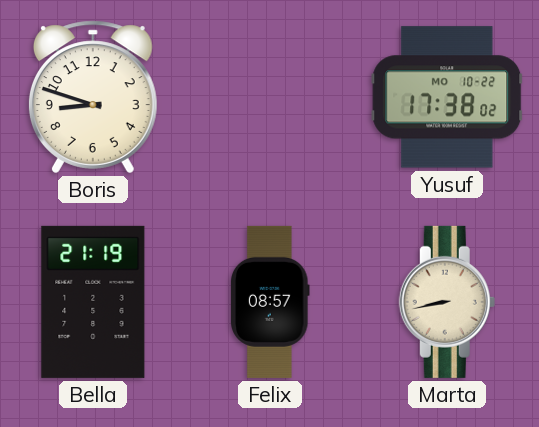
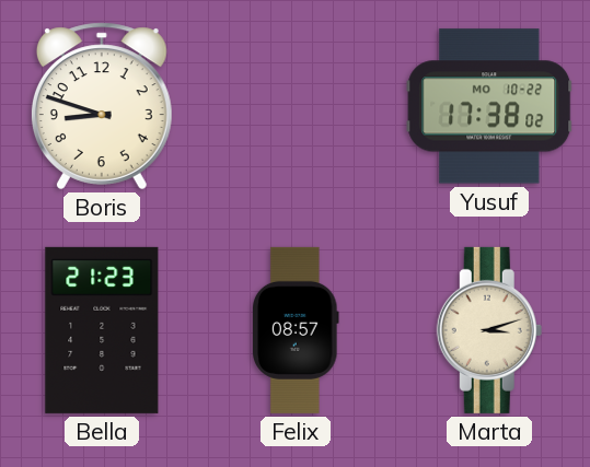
Bella: 21:19 -> 21:23 (102, 330)
Marta: 8:43 -> 3:12 (489, 330)
